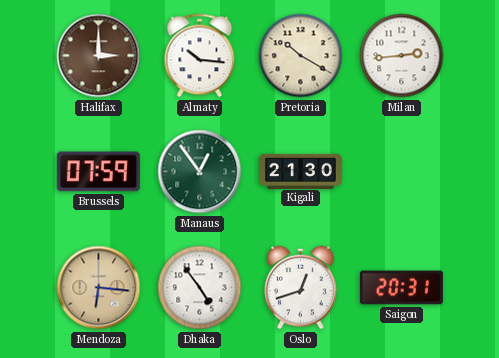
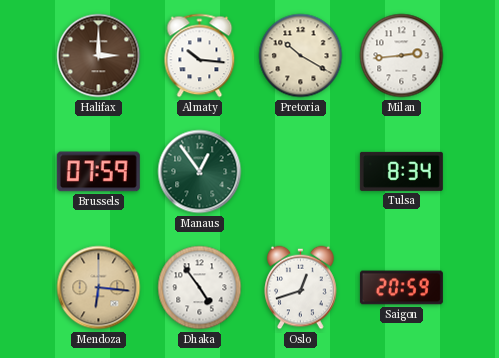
Kigali: 21:30 -> none (300, 171)
Tulsa: none -> 8:34 (401, 171)
Saigon: 20:31 -> 20:59 (401, 288)
